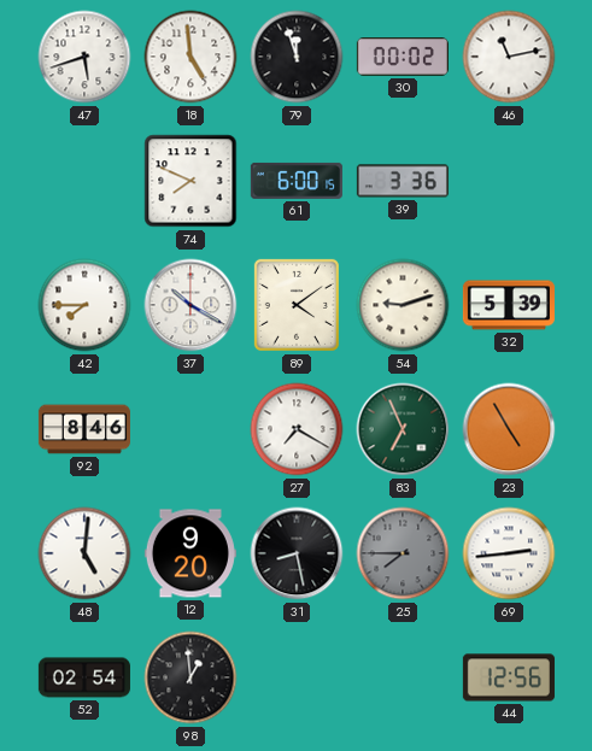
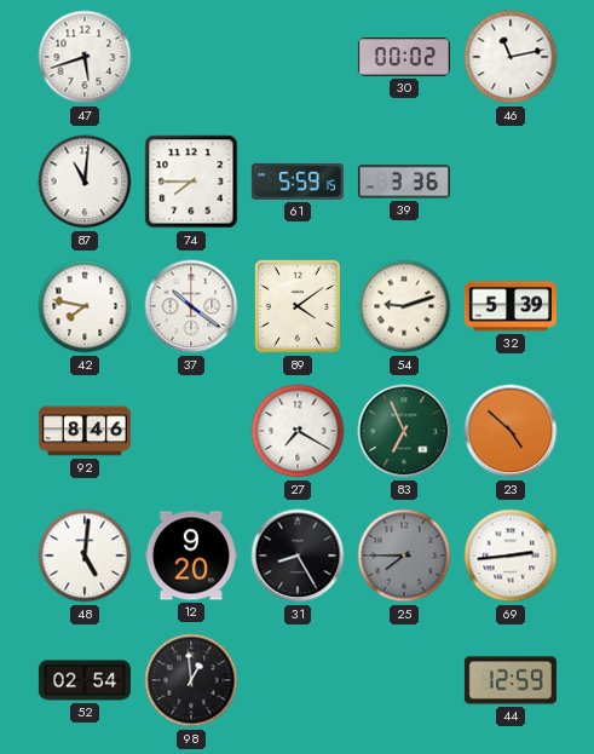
18: 4:59 -> none (191, 57)
79: 11:57 -> none (297, 57)
87: none -> 11:01 (85, 182)
74: 7:49 -> 7:45 (191, 182)
61: 6:00 -> 5:59 (298, 182)
42: 7:45 -> 7:47 (85, 306)
37: 10:20 -> 10:21 (191, 306)
23: 4:55 -> 4:52 (511, 431)
31: 8:28 -> 8:25 (298, 556)
44: 12:56 -> 12:59 (511, 680)
